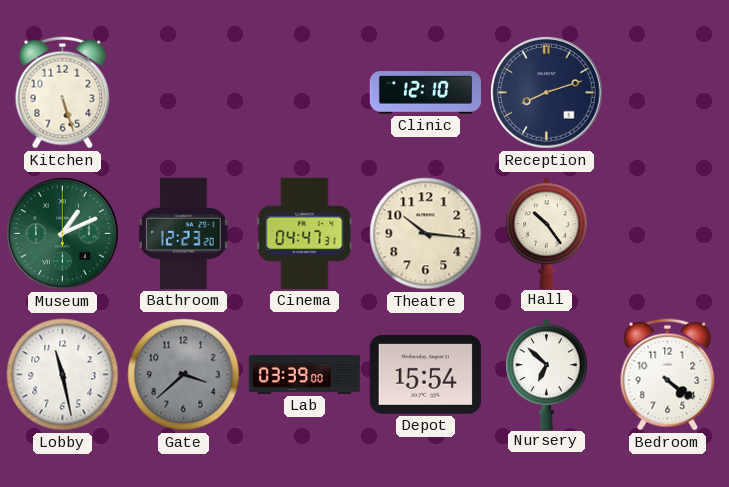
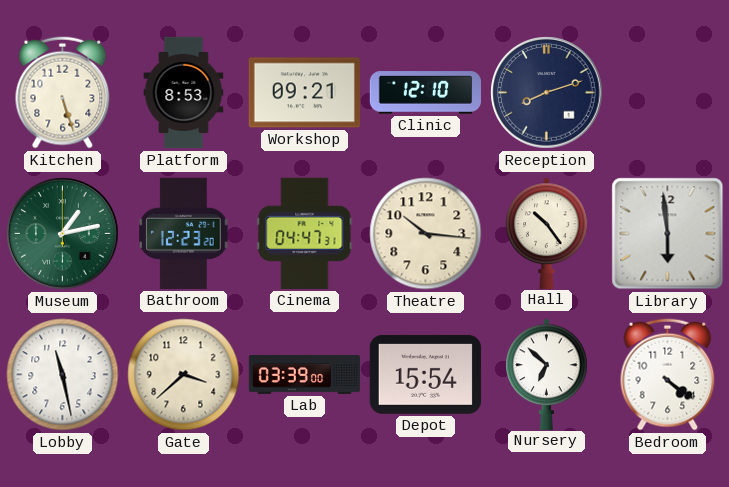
Platform: none -> 8:53 (184, 93)
Workshop: none -> 09:21 (304, 93)
Museum: 1:11 -> 1:13 (63, 234)
Library: none -> 5:59 (668, 234)
Gate dial: grey -> cream (184, 375)
